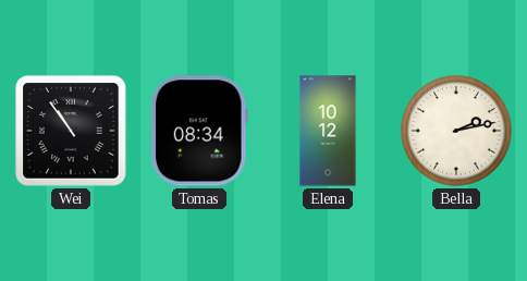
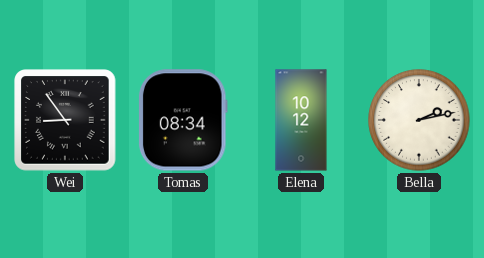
Wei: 10:54 -> 8:54 (65, 120)
